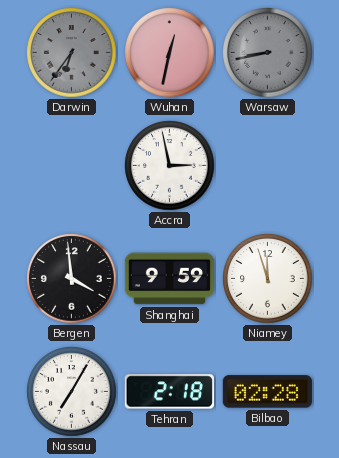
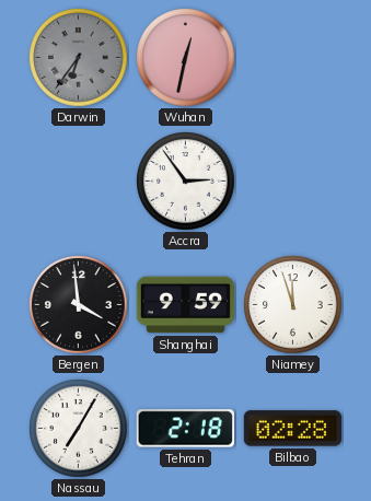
Warsaw: 8:43 -> none (268, 53)
Accra: 2:58 -> 2:54 (186, 182)
